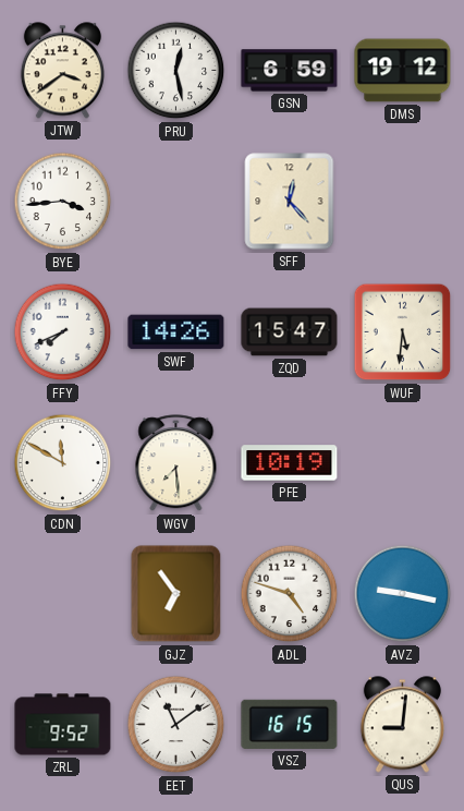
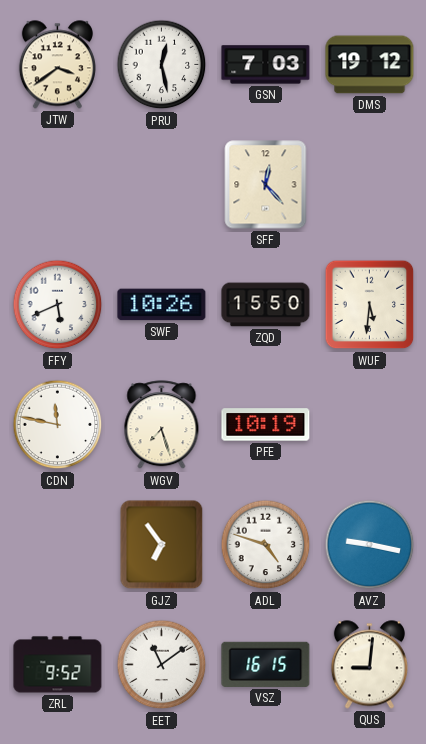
GSN: 6:59 -> 7:03 (266, 65)
BYE: 3:44 -> none (63, 202)
FFY: 7:41 -> 5:41 (58, 305)
SWF: 14:26 -> 10:26 (162, 305)
ZQD: 15:47 -> 15:50 (266, 305)
CDN: 11:50 -> 11:47 (58, 425)
WGV: 7:29 -> 7:27 (162, 425)
